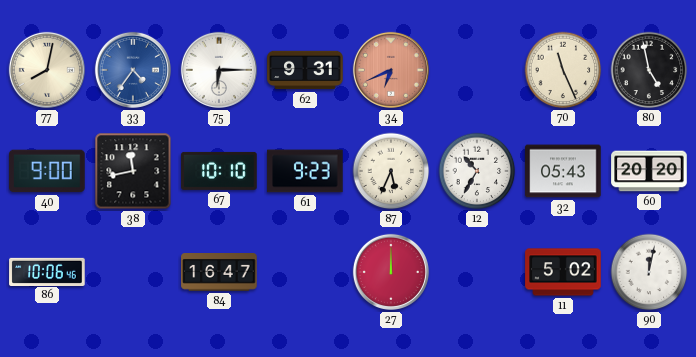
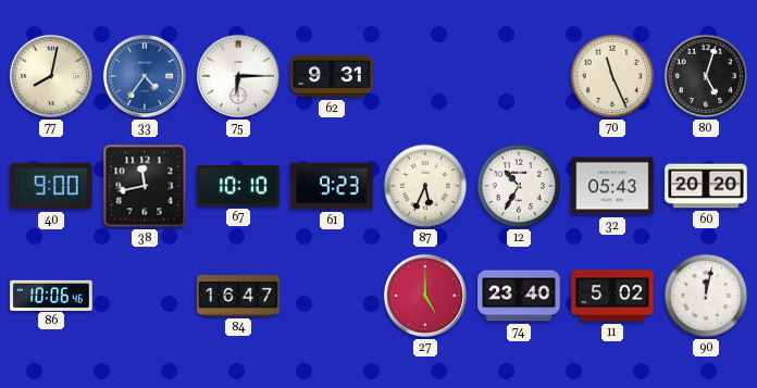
34: 6:41 -> none (391, 70)
80: 4:58 -> 5:03 (706, 76)
27: 12:00 -> 5:00 (425, 296)
74: none -> 23:40 (519, 296)
